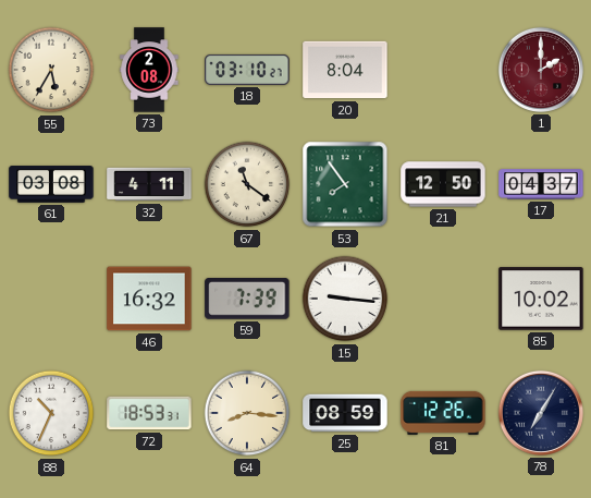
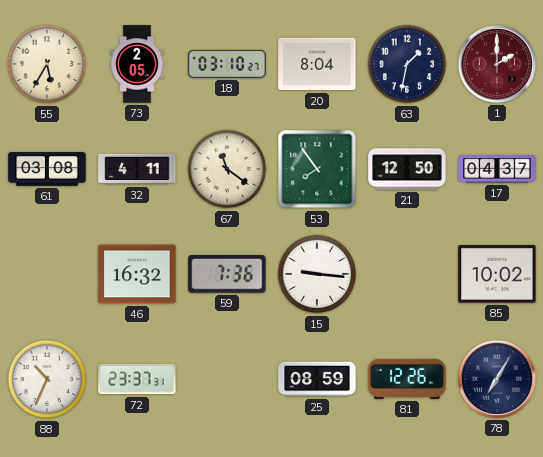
73: 2:08 -> 2:05 (137, 64)
63: none -> 1:32 (407, 64)
59: 7:39 -> 7:36 (227, 275)
72: 18:53 -> 23:37 (137, 379)
64: 8:16 -> none (247, 413)
